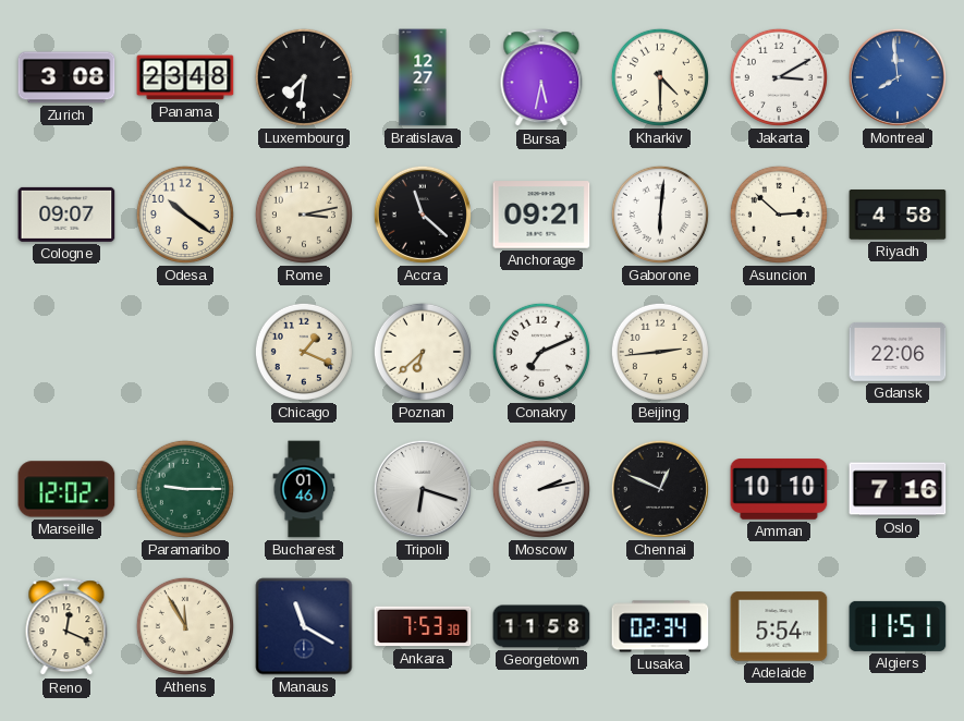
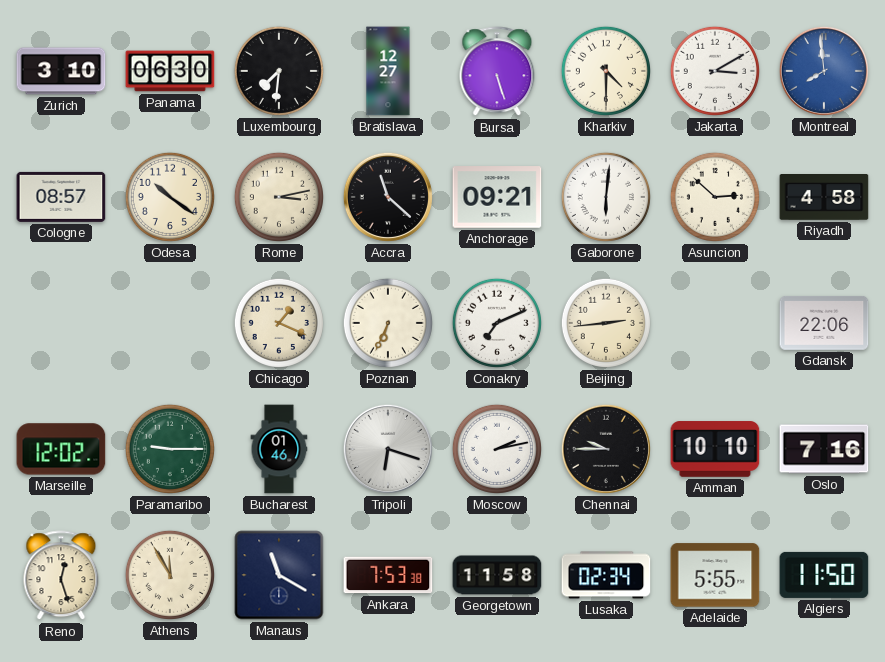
Zurich: 3:08 -> 3:10 (61, 71)
Panama: 23:48 -> 06:30 (170, 71)
Bursa: 5:32 -> 5:27 (497, 72)
Cologne: 09:07 -> 08:57 (61, 197)
Poznan: 6:38 -> 6:34 (388, 323)
Chennai: 12:49 -> 9:45 (606, 449)
Reno: 12:19 -> 12:27 (61, 576)
Adelaide: 5:54 -> 5:55 (715, 575)
Algiers: 11:51 -> 11:50 (824, 575)
